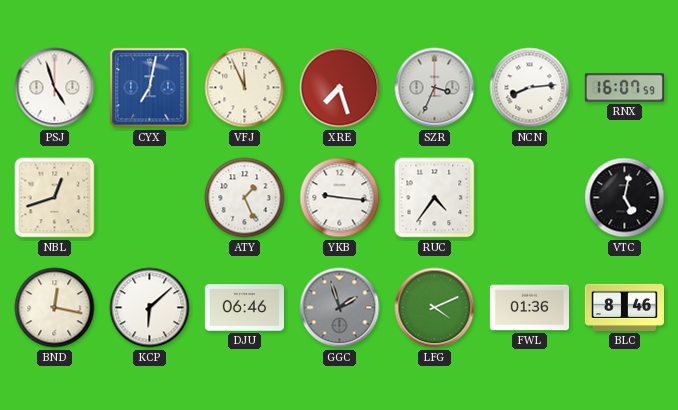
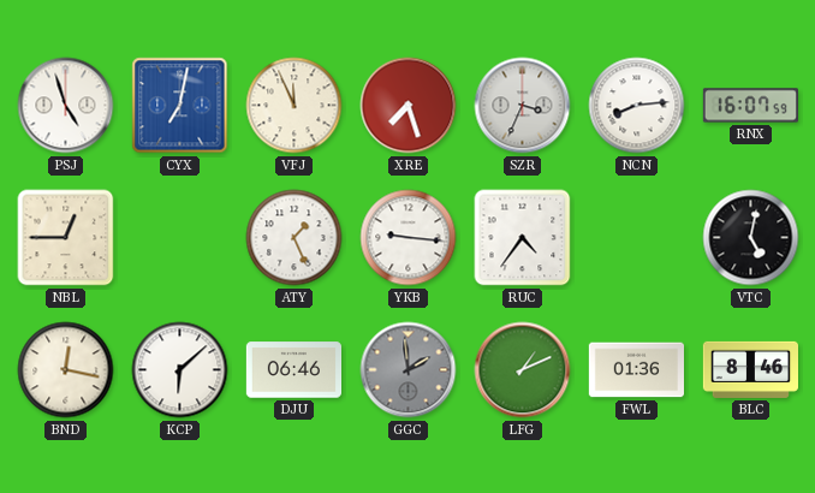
NBL: 12:42 -> 12:45 (66, 238)
GGC: 1:57 -> 1:59 (409, 370)
LFG: 4:11 -> 1:11 (523, 370)
